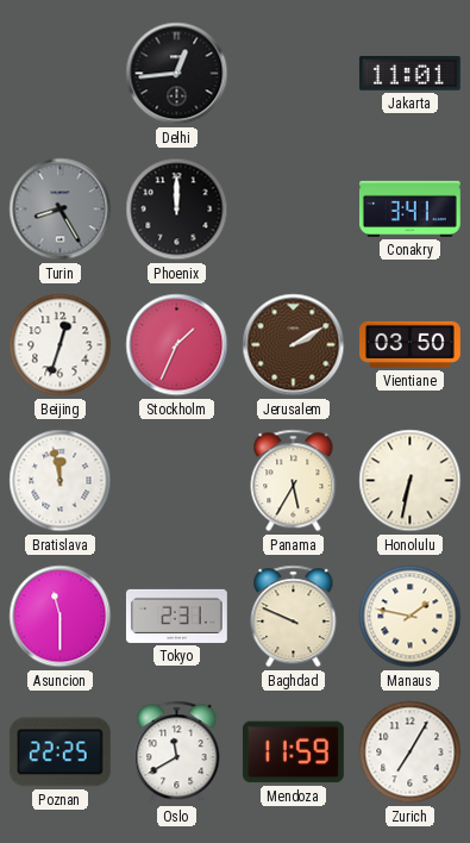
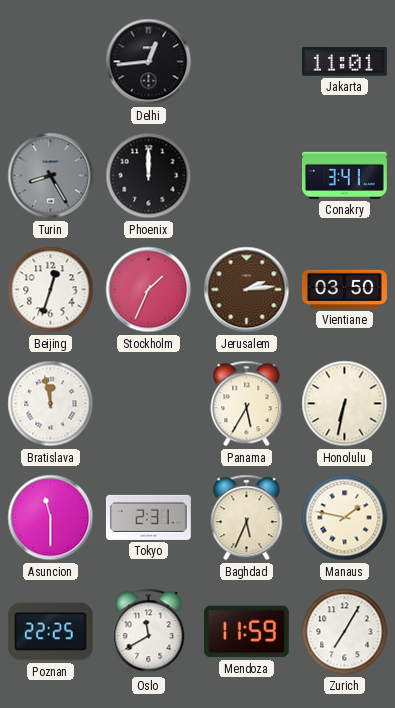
Jerusalem: 2:10 -> 2:14 (247, 290)
Baghdad: 9:49 -> 5:34 (247, 518)
